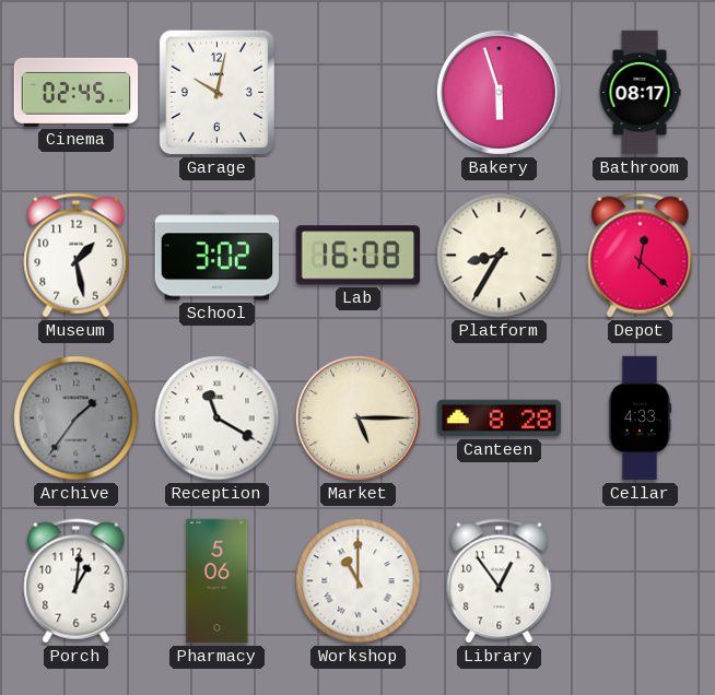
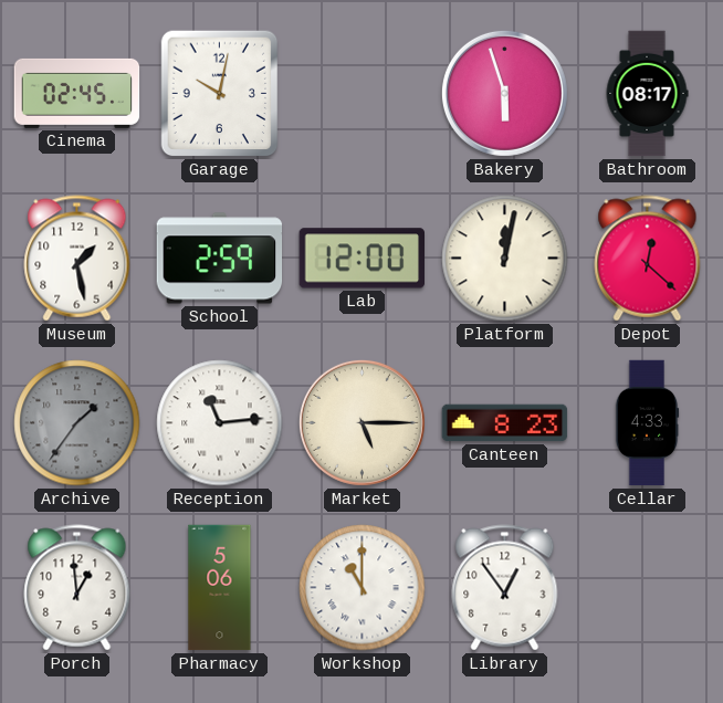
School: 3:02 -> 2:59 (220, 259)
Lab: 16:08 -> 12:00 (361, 259)
Platform: 8:35 -> 12:02 (505, 259)
Reception: 11:20 -> 11:14 (220, 423)
Canteen: 8:28 -> 8:23 (505, 423)
Porch: 1:01 -> 12:59 (77, 588)
